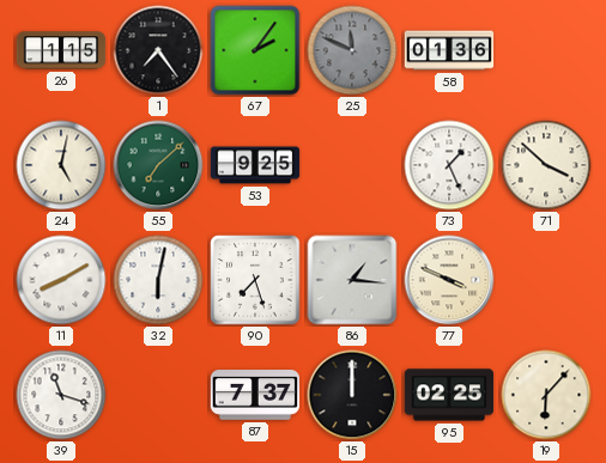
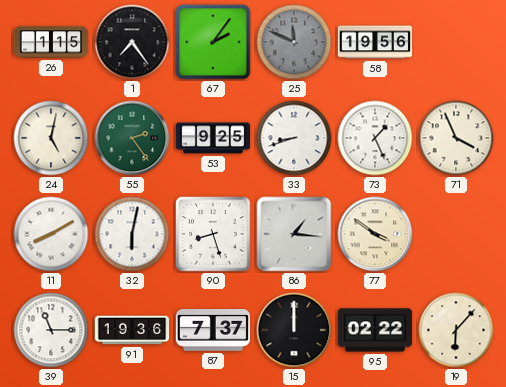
58: 01:36 -> 19:56 (375, 42)
55: 7:08 -> 2:24 (132, 138)
33: none -> 8:42 (294, 138)
71: 3:52 -> 3:56 (456, 138)
90: 7:27 -> 8:27 (213, 234)
77: 3:49 -> 3:51 (375, 234)
39: 11:18 -> 11:15 (51, 330)
91: none -> 19:36 (132, 330)
95: 02:25 -> 02:22 (375, 330)
